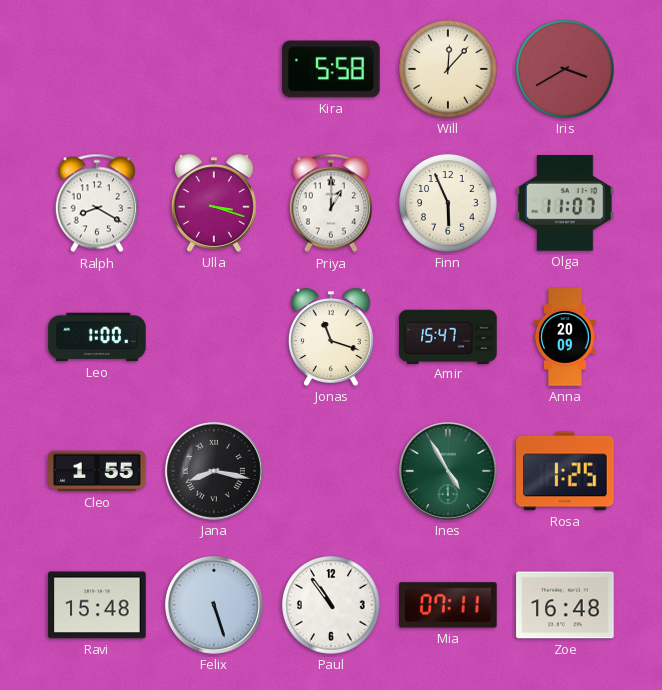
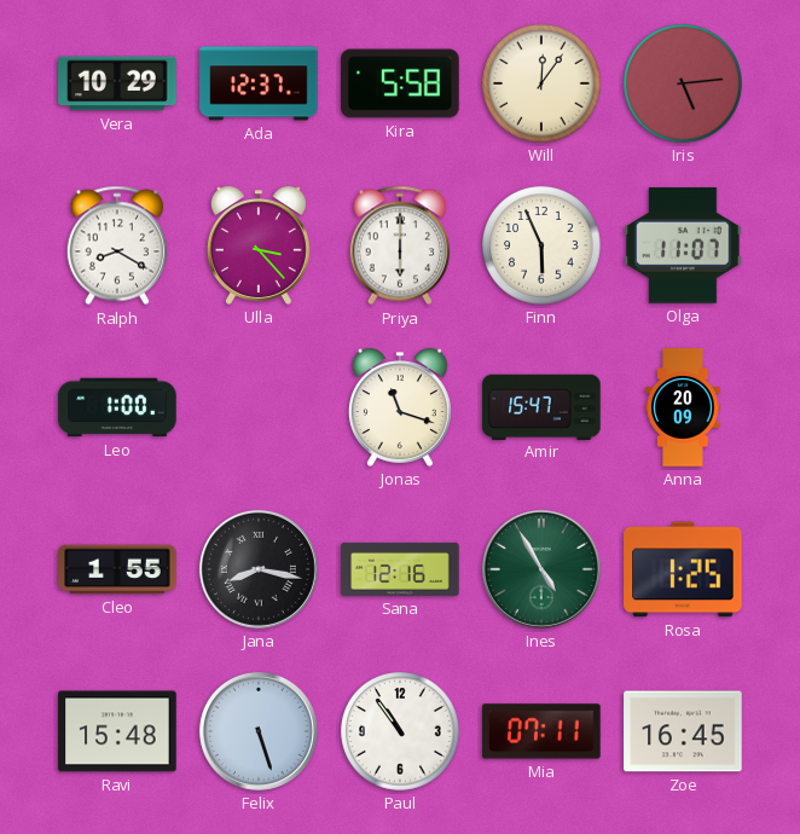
Vera: none -> 10:29 (117, 83)
Ada: none -> 12:37 (259, 83)
Will: 12:07 -> 12:06 (541, 83)
Iris: 3:40 -> 5:14 (683, 83)
Ulla: 3:18 -> 3:23 (259, 245)
Priya: 1:00 -> 6:00 (399, 245)
Sana: none -> 12:16 (400, 569)
Zoe: 16:48 -> 16:45 (683, 731)
